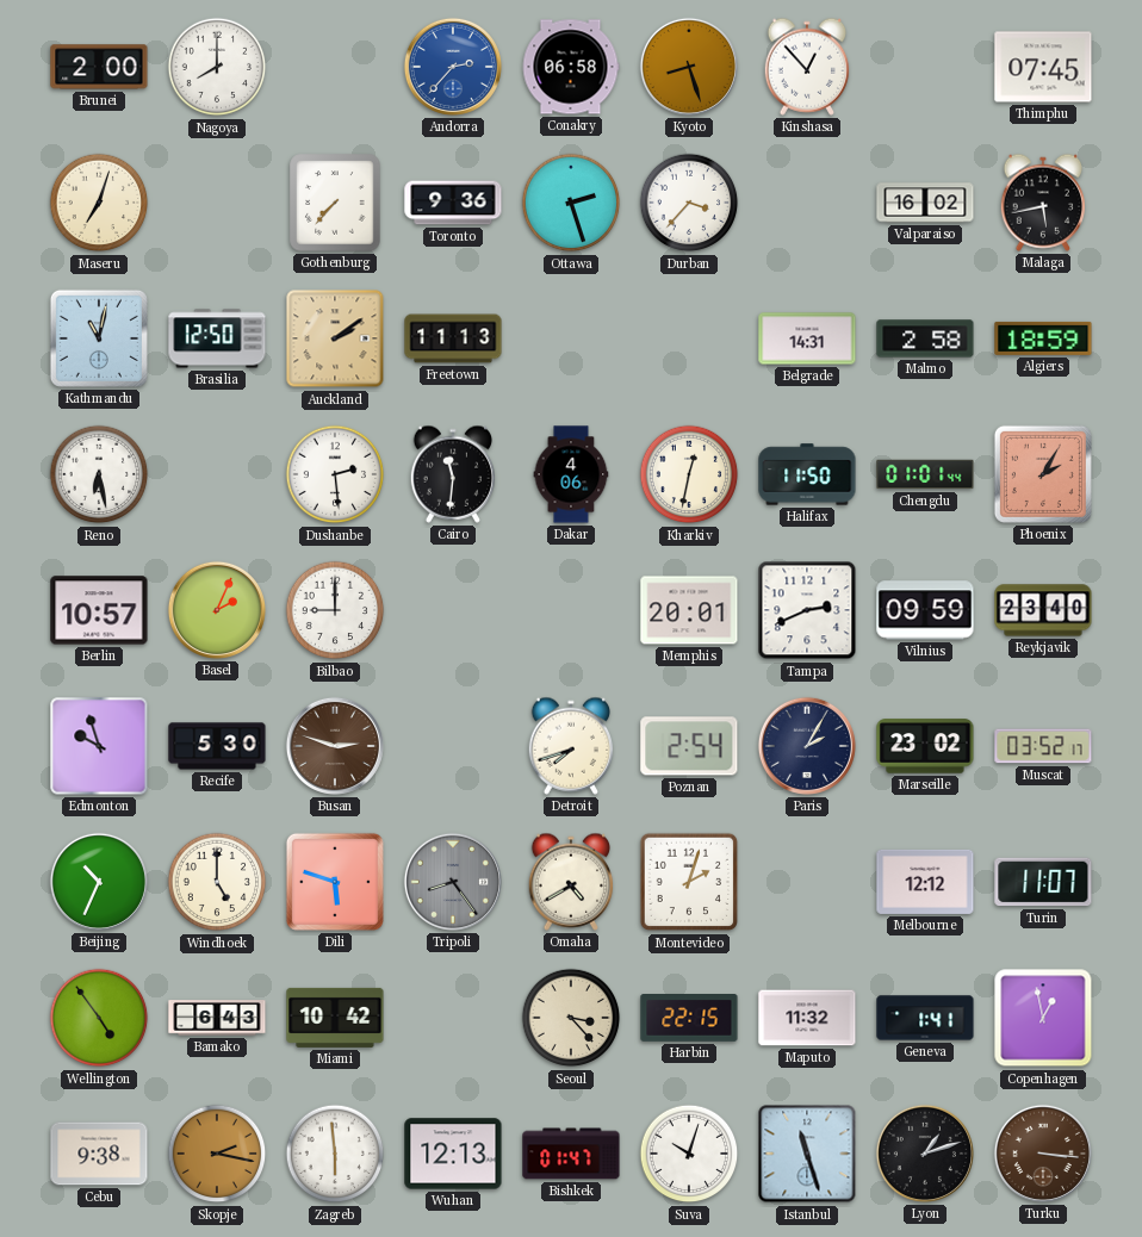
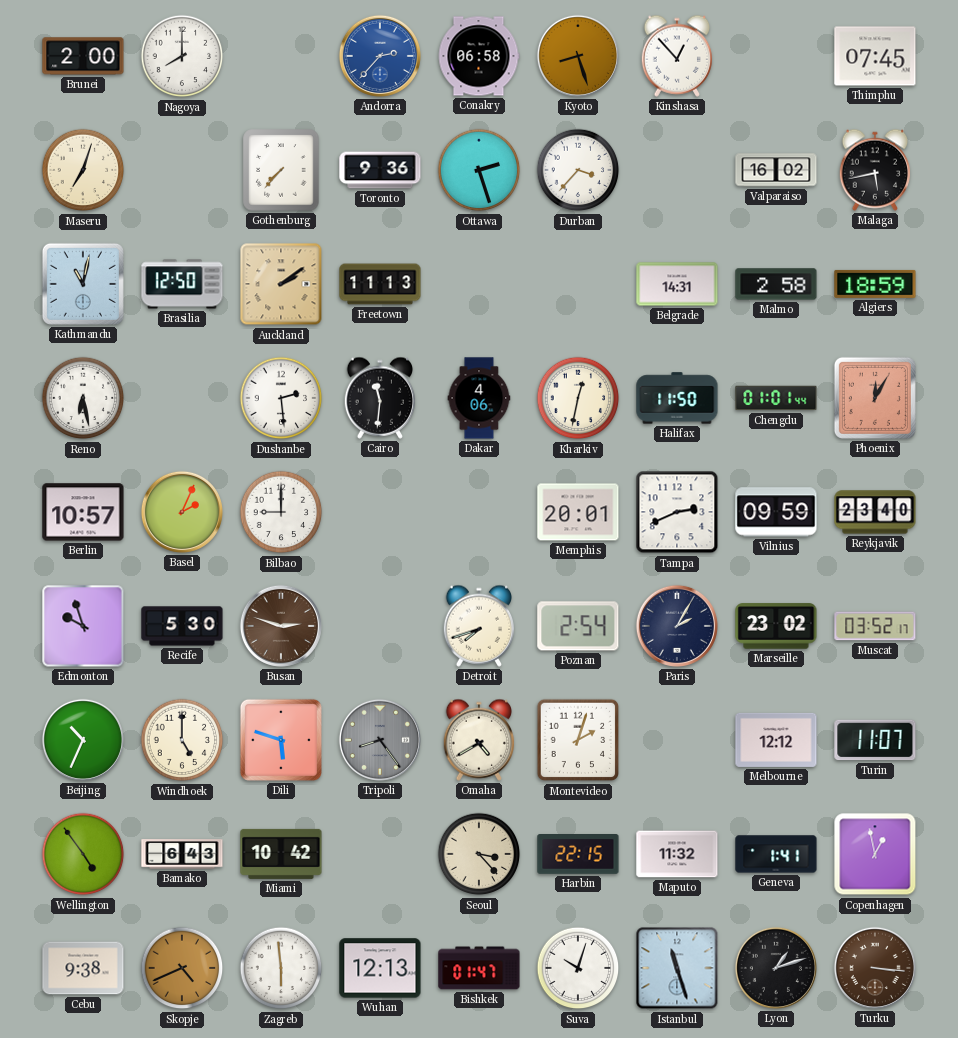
Phoenix: 2:05 -> 12:05 (875, 398)
Skopje: 2:17 -> 4:41 (182, 968)
